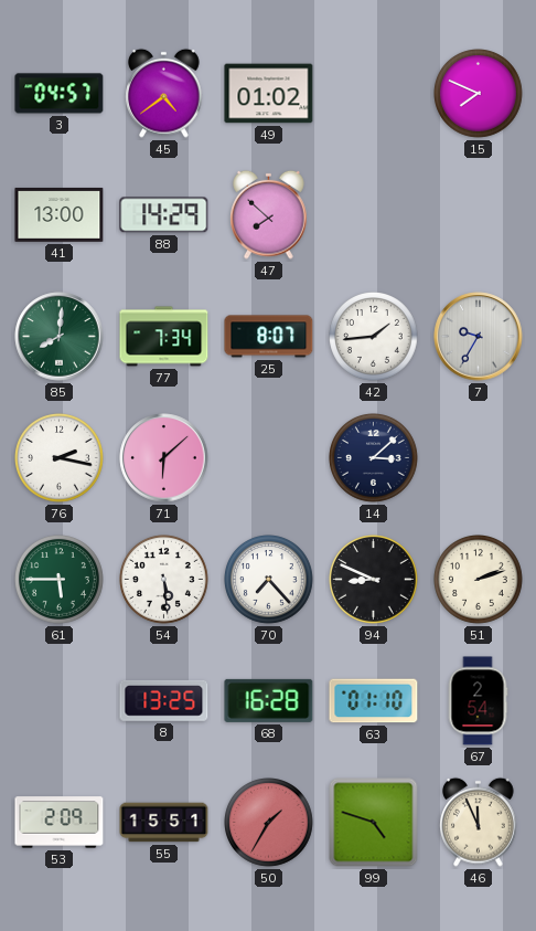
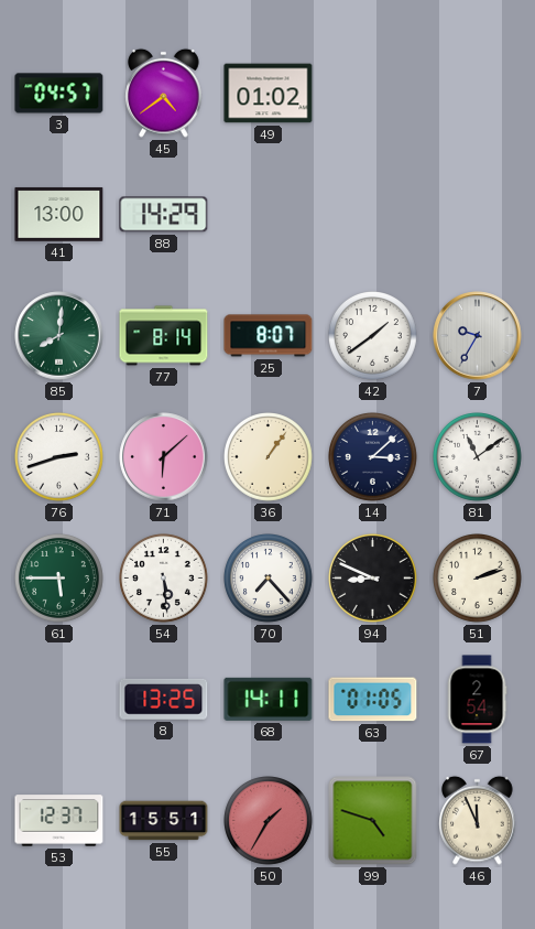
15: 7:49 -> none (479, 94)
47: 7:52 -> none (269, 214)
77: 7:34 -> 8:14 (164, 336)
42: 1:44 -> 1:39 (373, 336)
76: 2:17 -> 2:42 (59, 457)
36: none -> 1:06 (269, 457)
81: none -> 11:09 (478, 457)
68: 16:28 -> 14:11 (269, 699)
63: 01:10 -> 01:05 (373, 700)
53: 2:09 -> 12:37 (59, 821)
